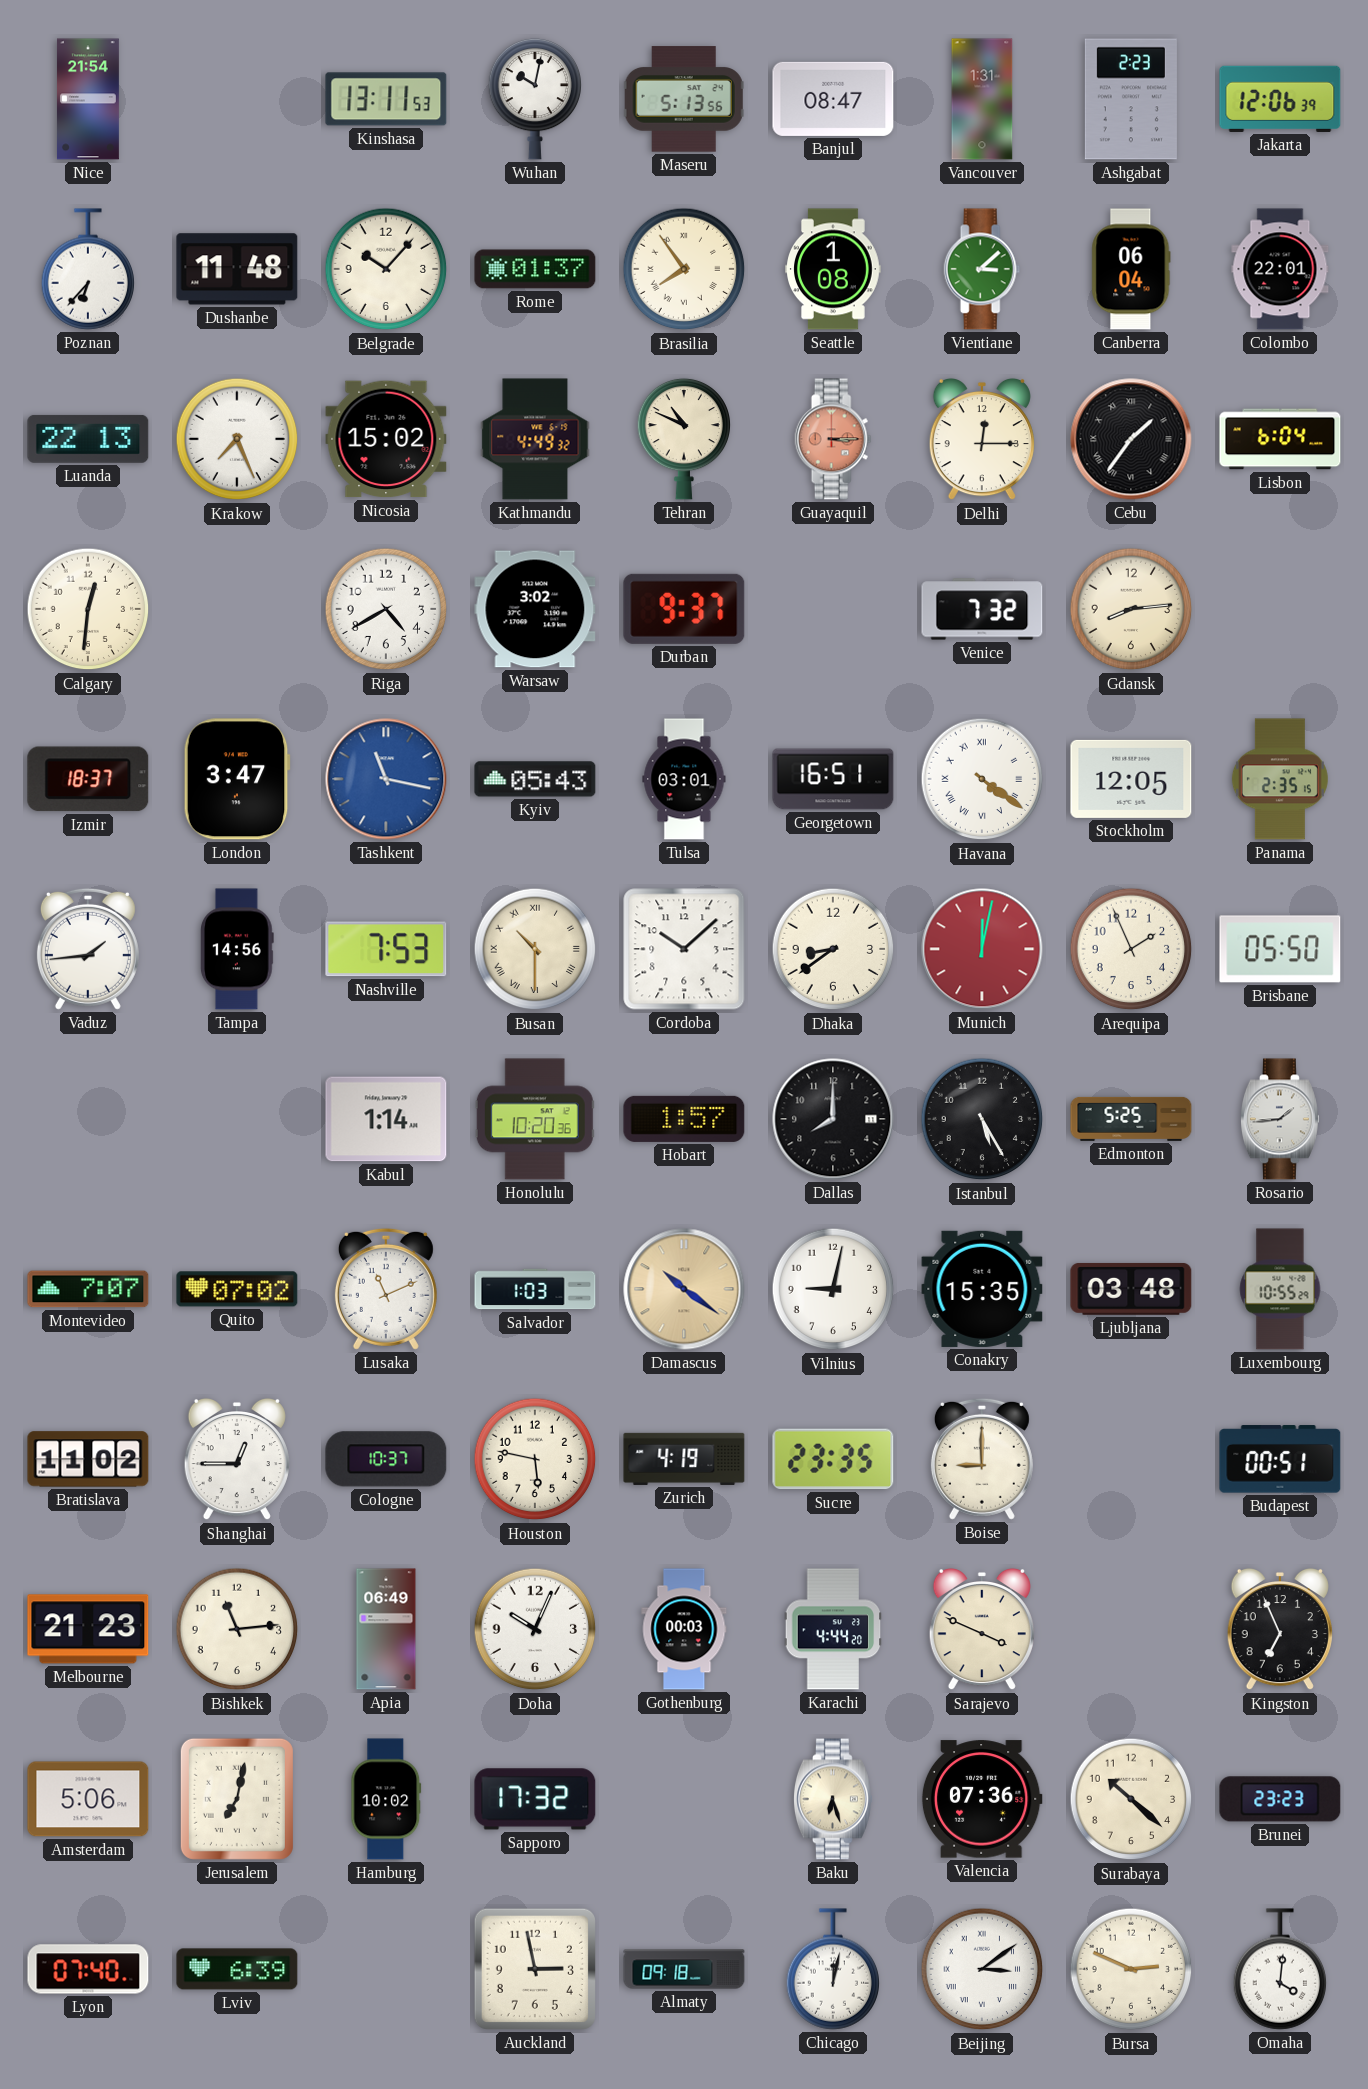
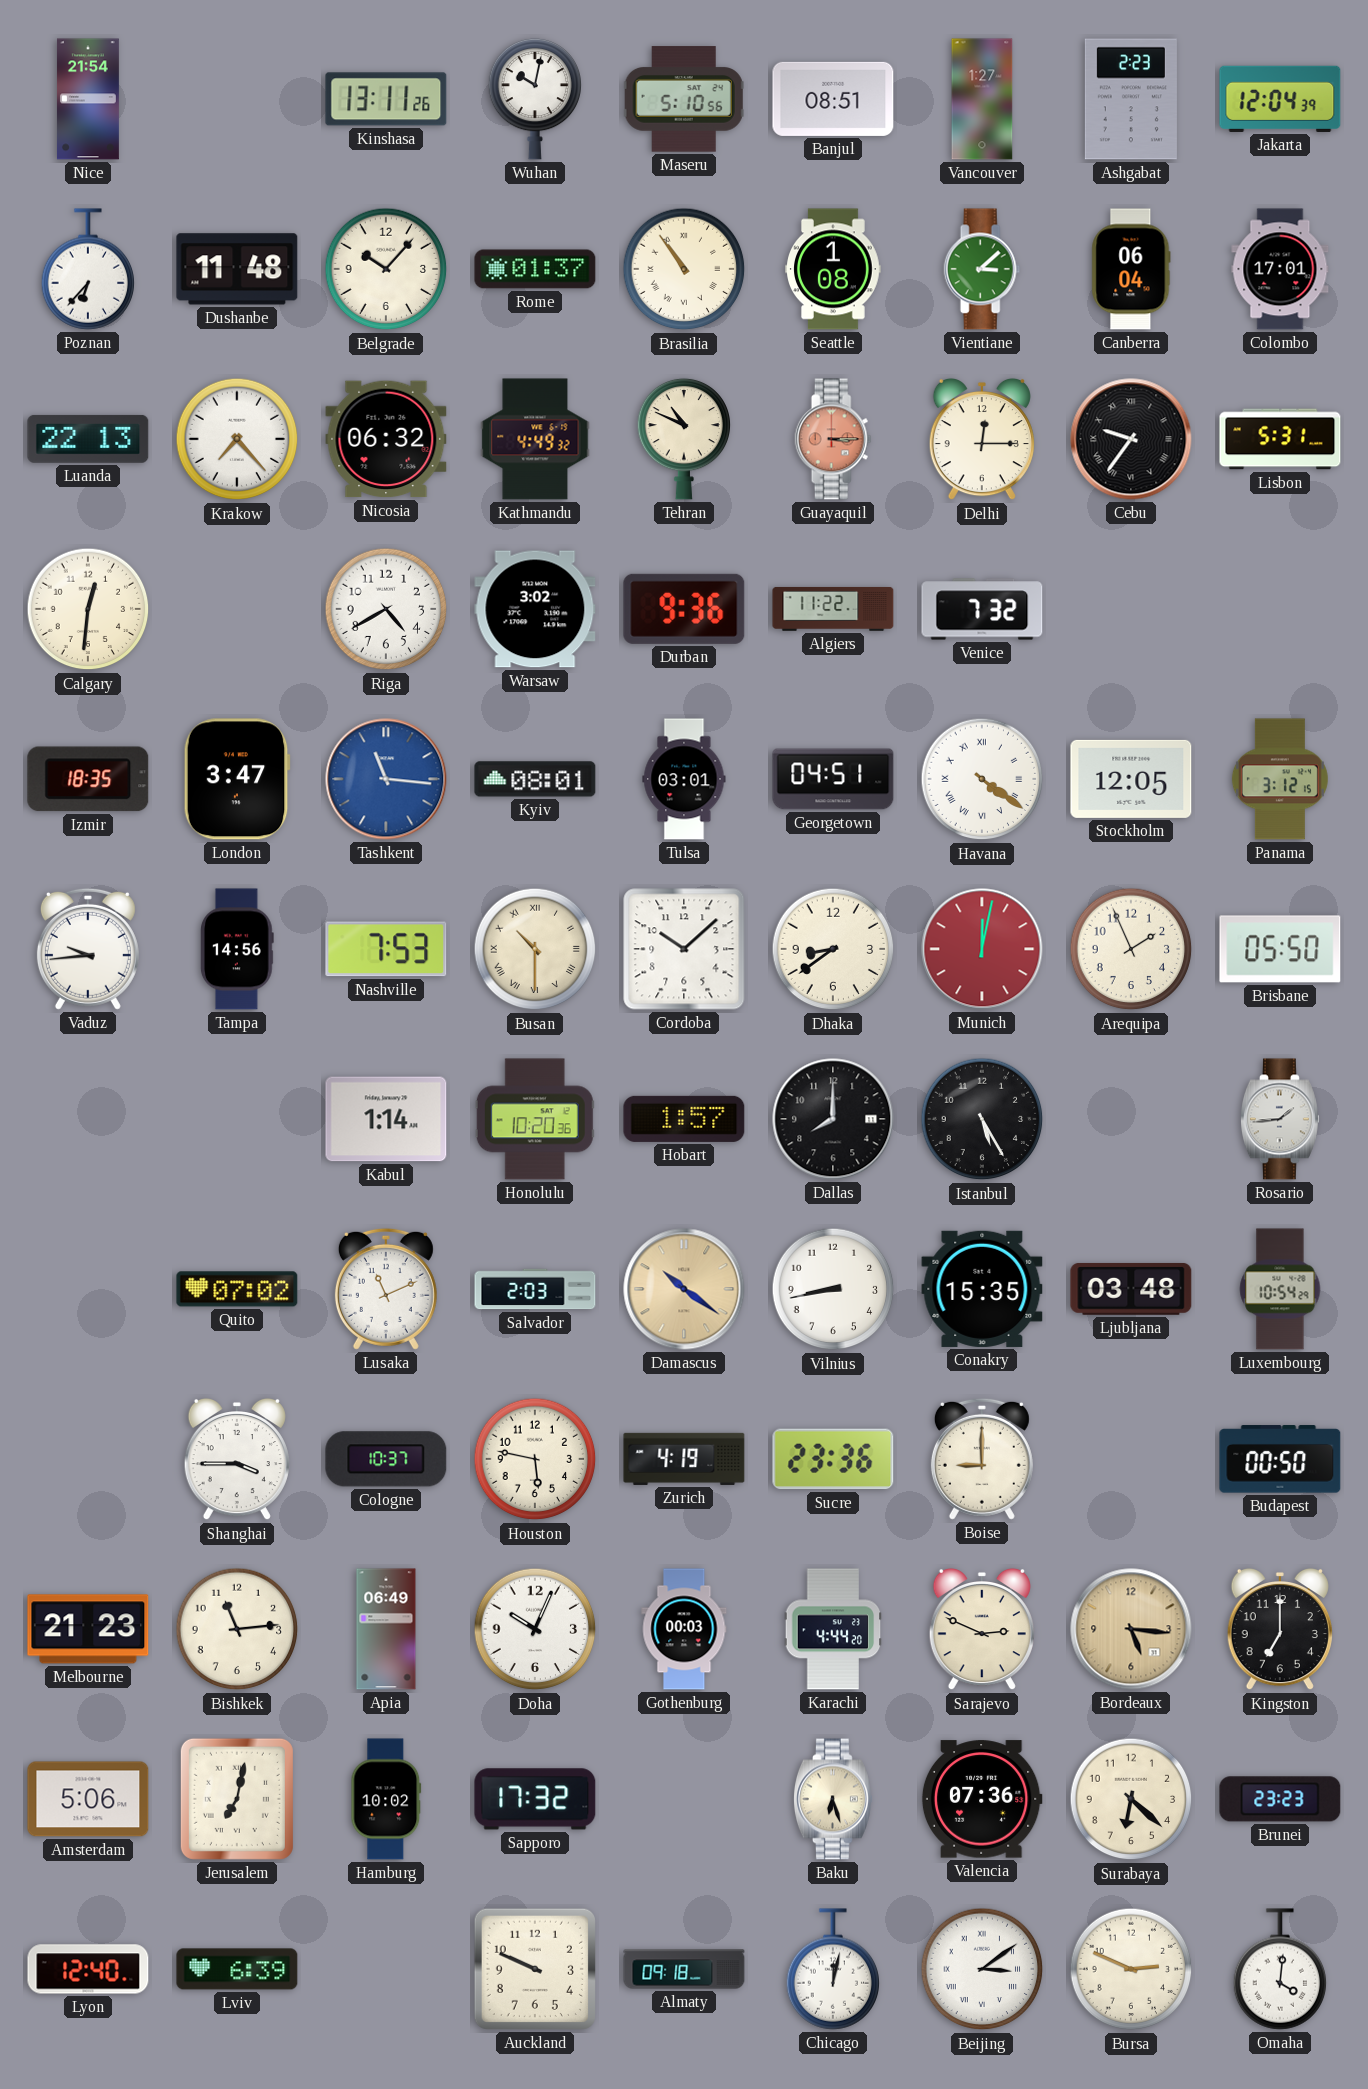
Kinshasa: 13:11:53 -> 13:11:26 (386, 99)
Maseru: 5:13 -> 5:10 (684, 99)
Banjul: 08:47 -> 08:51 (833, 99)
Vancouver: 1:31 -> 1:27 (982, 99)
Jakarta: 12:06 -> 12:04 (1280, 99)
Brasilia: 7:54 -> 10:54 (684, 269)
Colombo: 22:01 -> 17:01 (1280, 269)
Krakow: 7:26 -> 7:23 (237, 439)
Nicosia: 15:02 -> 06:32 (386, 439)
Cebu: 1:36 -> 9:36 (1131, 439)
Lisbon: 6:04 -> 5:31 (1280, 439)
Durban: 9:37 -> 9:36 (684, 609)
Algiers: none -> 11:22 (833, 609)
Gdansk: 8:14 -> none (1131, 609)
Izmir: 18:37 -> 18:35 (88, 779)
Tashkent: 11:17 -> 11:16 (386, 779)
Kyiv: 05:43 -> 08:01 (535, 779)
Georgetown: 16:51 -> 04:51 (833, 779)
Panama: 2:35 -> 3:12 (1280, 779)
Vaduz: 1:44 -> 9:44 (88, 949)
Edmonton: 5:25 -> none (1131, 1119)
Montevideo: 7:07 -> none (88, 1289)
Salvador: 1:03 -> 2:03 (535, 1289)
Vilnius: 9:02 -> 8:43 (833, 1289)
Luxembourg: 10:55 -> 10:54 (1280, 1289)
Bratislava: 11:02 -> none (88, 1459)
Shanghai: 12:45 -> 3:45 (237, 1459)
Sucre: 23:35 -> 23:36 (833, 1459)
Budapest: 00:51 -> 00:50 (1280, 1459)
Sarajevo: 3:49 -> 2:49 (982, 1629)
Bordeaux: none -> 5:16 (1131, 1629)
Kingston: 6:56 -> 7:00 (1280, 1629)
Surabaya: 10:22 -> 6:22 (1131, 1799)
Lyon: 07:40 -> 12:40 (88, 1969)
Auckland: 2:58 -> 9:49 (535, 1969)
